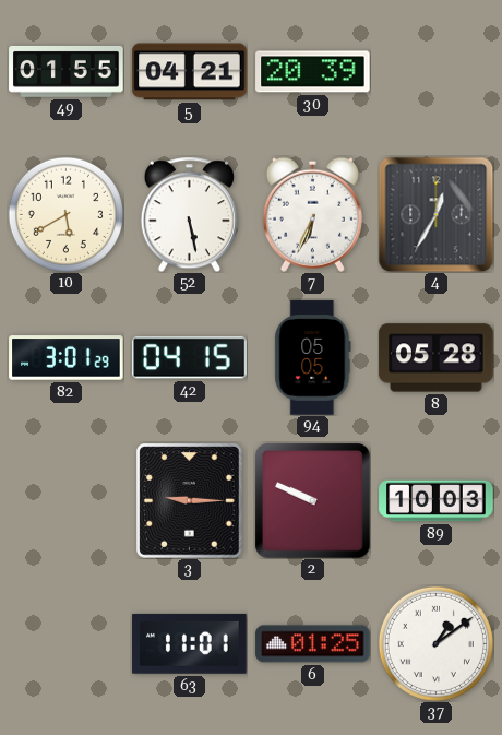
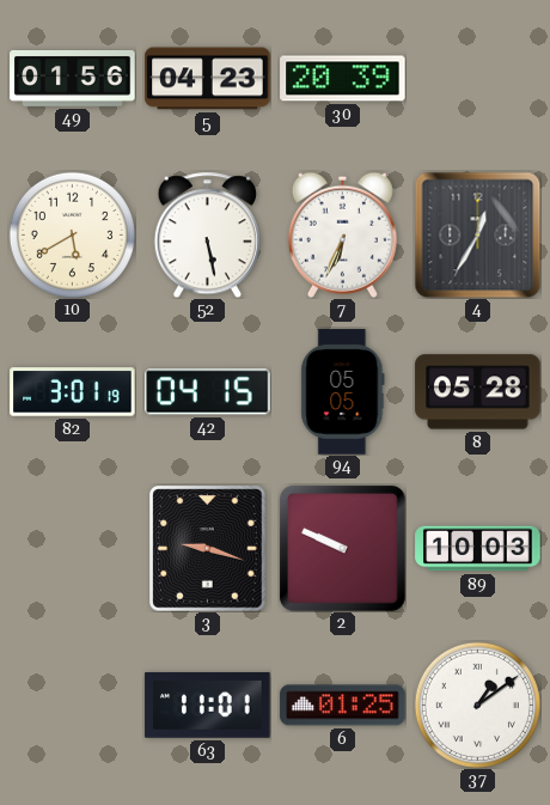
49: 01:55 -> 01:56 (73, 78)
5: 04:21 -> 04:23 (208, 79)
82: 3:01:29 -> 3:01:19 (73, 392)
3: 9:15 -> 9:18 (208, 549)
